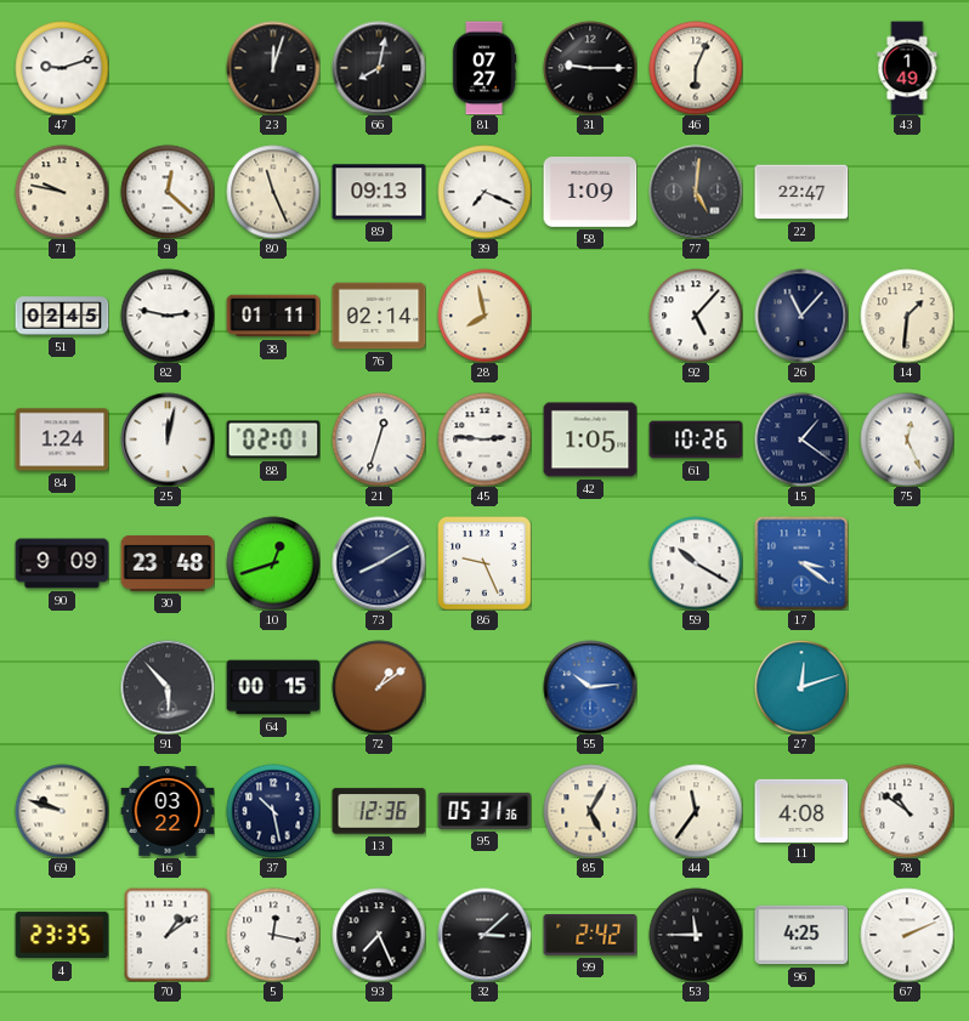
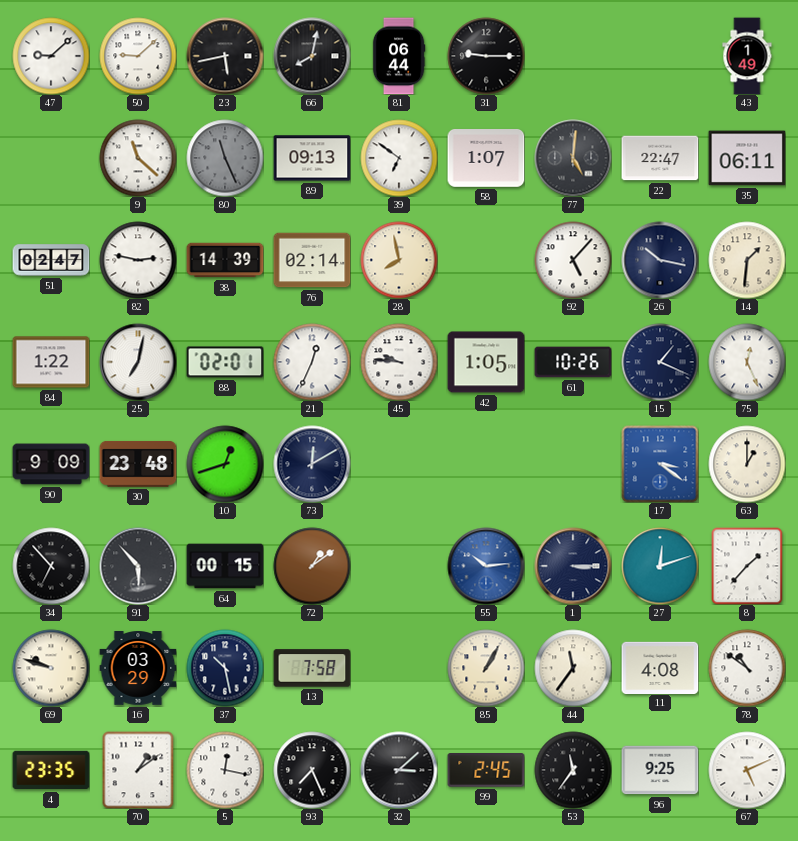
47: 9:12 -> 9:08 (51, 56)
50: none -> 9:08 (138, 56)
23: 12:03 -> 5:43 (225, 56)
81: 07:27 -> 06:44 (399, 56)
46: 6:04 -> none (696, 68)
71: 9:47 -> none (62, 192)
9: 12:22 -> 11:22 (138, 158)
80 dial: cream -> grey (225, 158)
39: 7:19 -> 6:51 (399, 158)
58: 1:09 -> 1:07 (486, 159)
35: none -> 06:11 (747, 158)
51: 02:45 -> 02:47 (51, 260)
38: 01:11 -> 14:39 (225, 260)
26: 11:07 -> 10:17 (660, 260)
84: 1:24 -> 1:22 (51, 362)
25: 12:02 -> 7:02 (138, 362)
21: 12:33 -> 12:34 (312, 362)
45: 2:46 -> 9:46 (399, 362)
15: 1:21 -> 1:19 (660, 362)
73: 8:10 -> 12:10 (312, 464)
86: 9:26 -> none (484, 563)
59: 10:20 -> none (696, 563)
63: none -> 1:00 (747, 464)
34: none -> 6:53 (51, 566)
1: none -> 3:15 (573, 566)
8: none -> 1:37 (747, 566)
16: 03:22 -> 03:29 (138, 669)
13: 12:36 -> 7:58 (312, 668)
95: 05:31 -> none (484, 811)
85: 5:05 -> 1:05 (486, 668)
99: 2:42 -> 2:45 (486, 771)
53: 11:45 -> 11:36 (573, 770)
96: 4:25 -> 9:25 (660, 770)
67: 2:11 -> 5:11 (747, 770)
